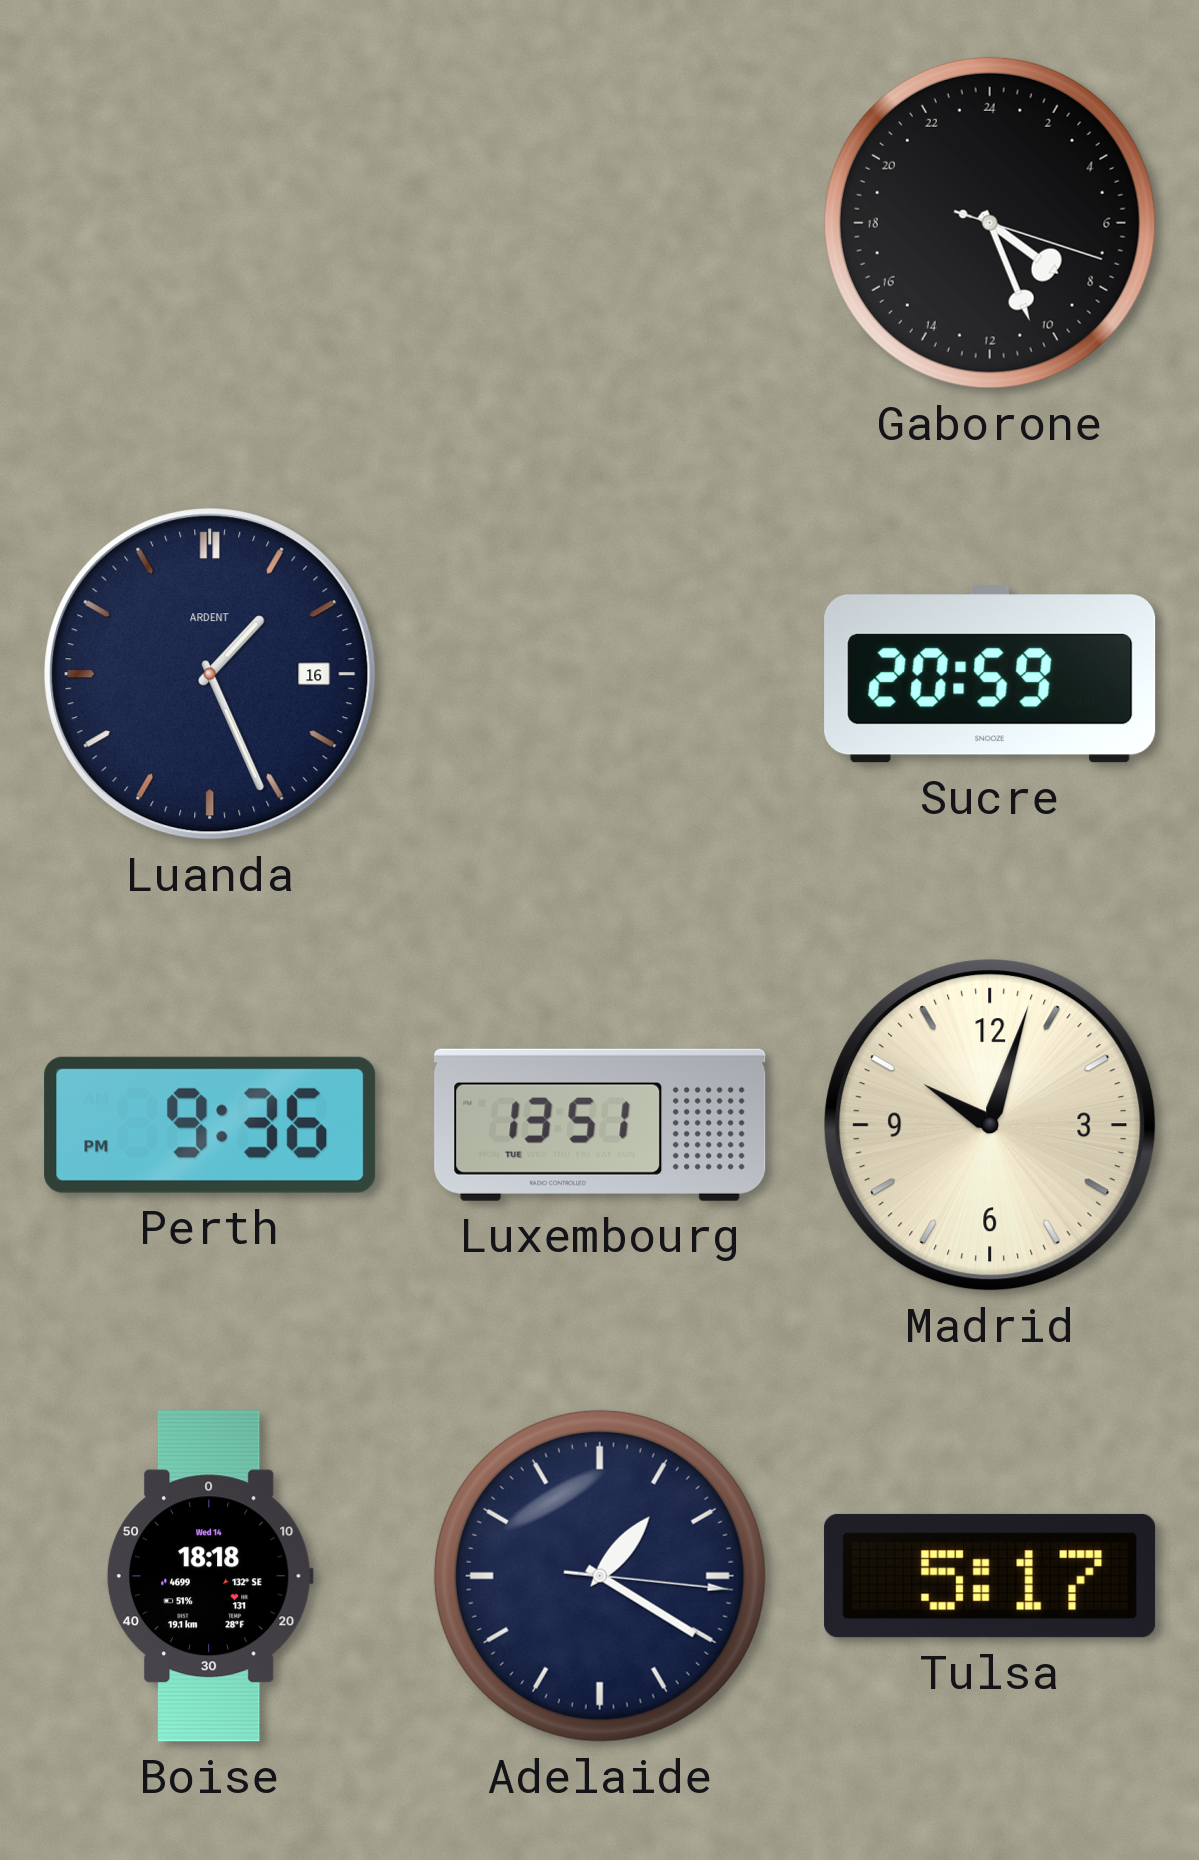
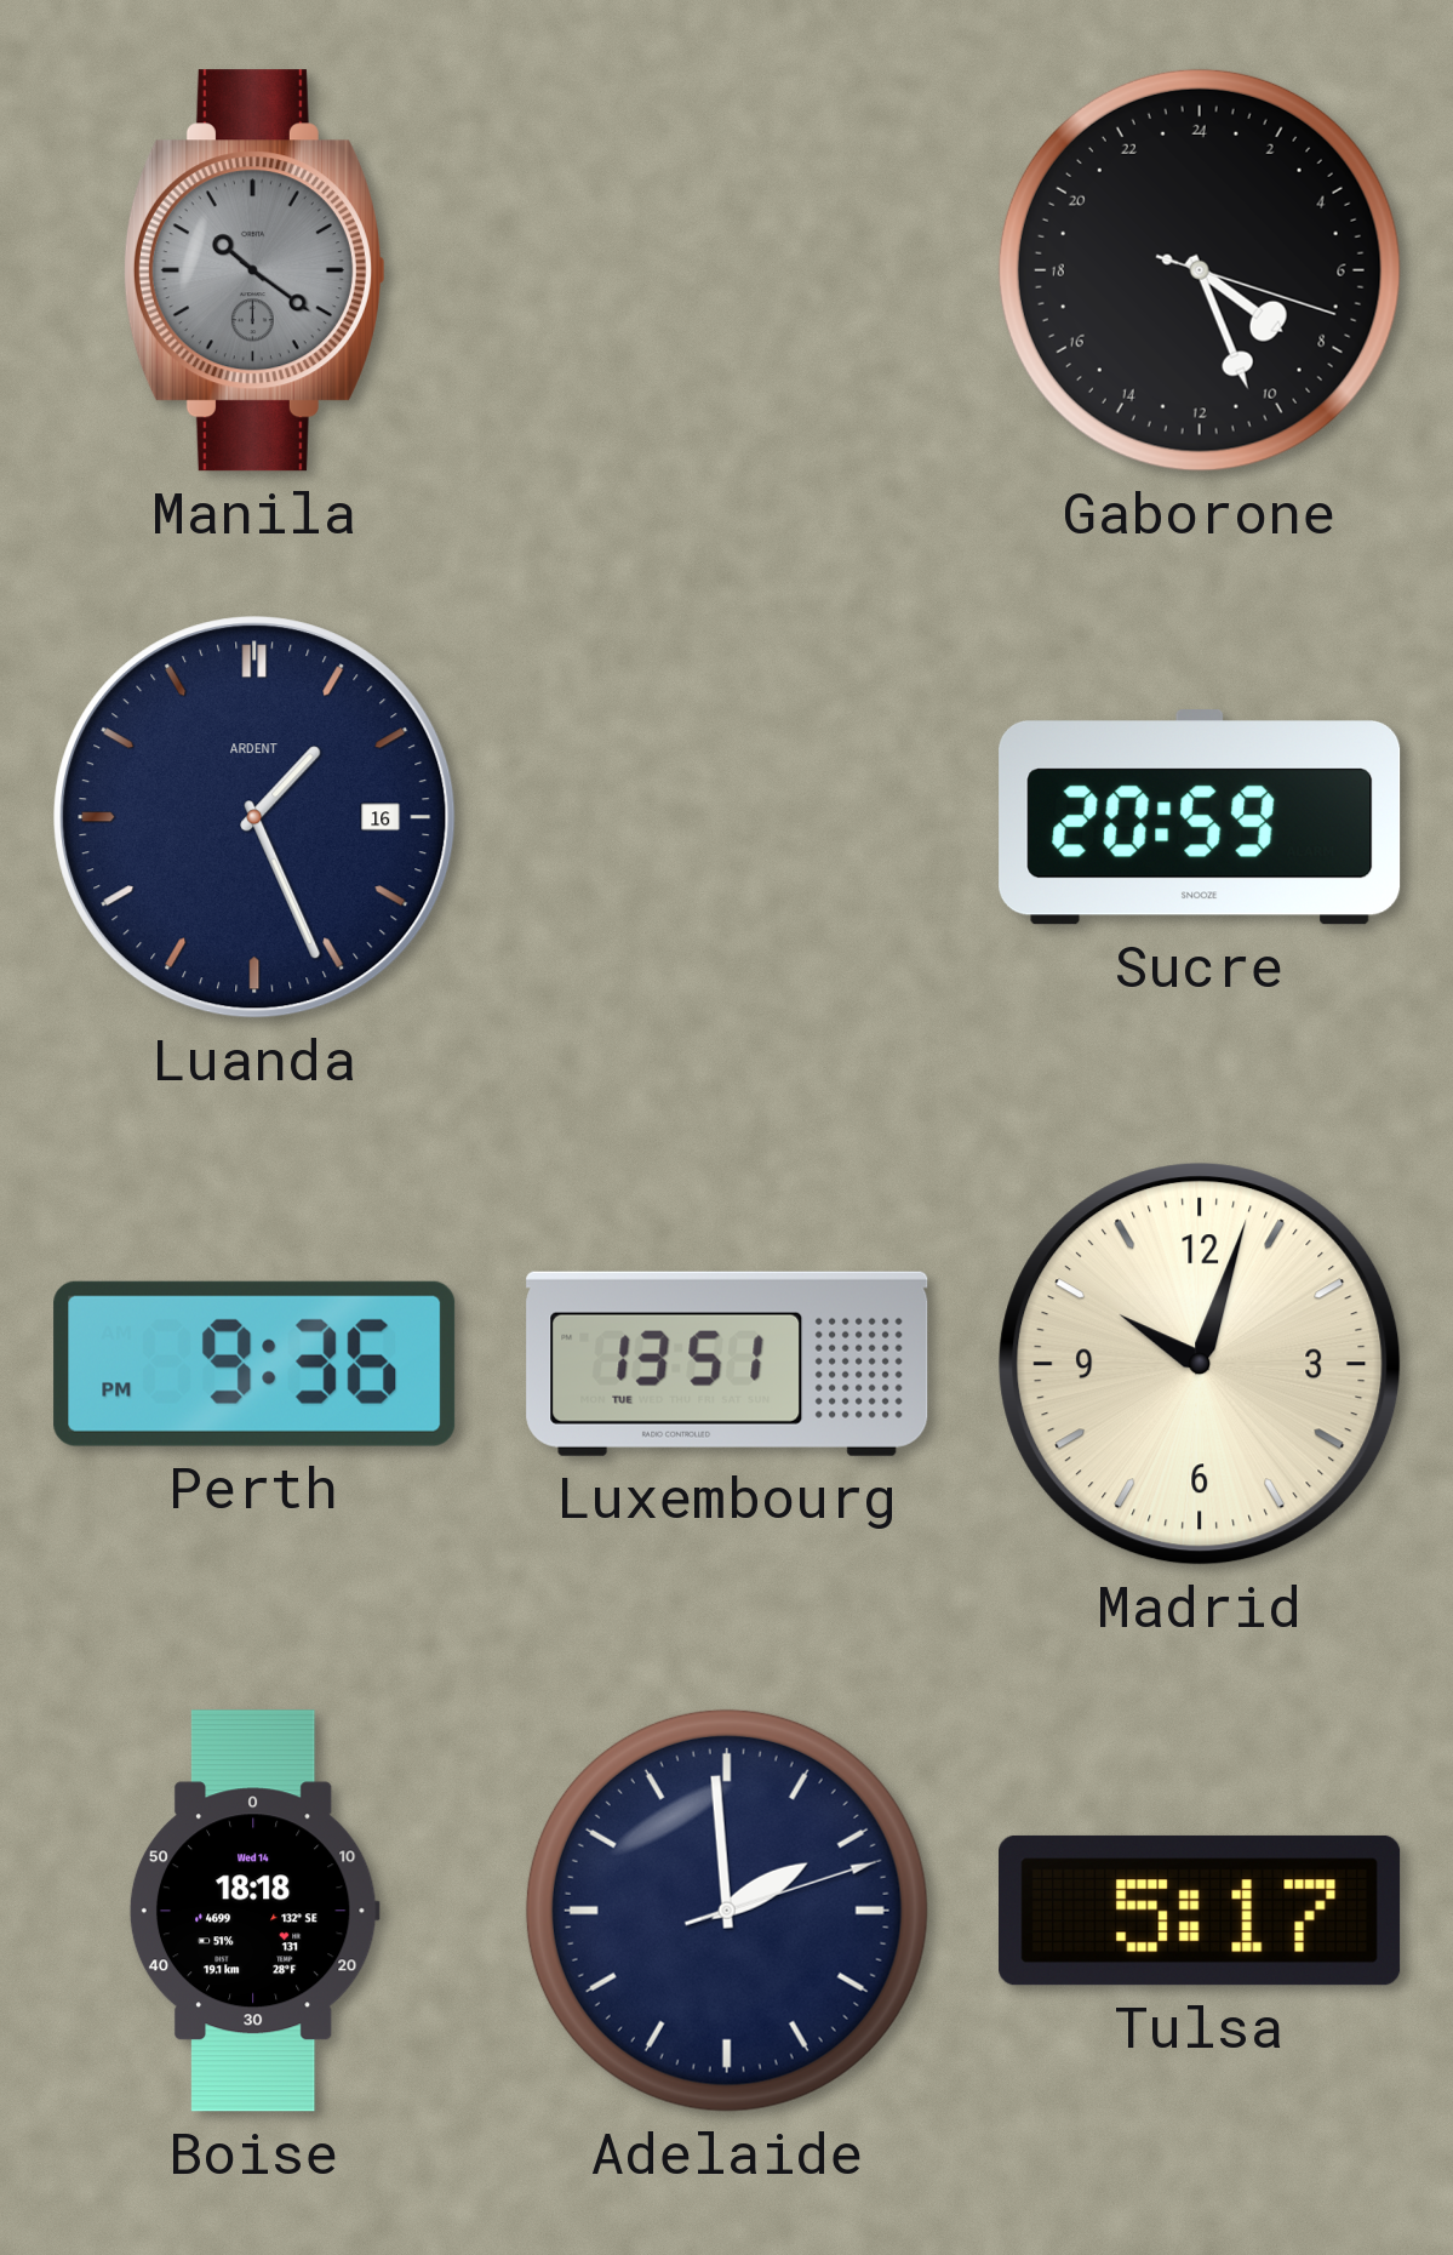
Manila: none -> 10:21 (254, 270)
Adelaide: 1:20 -> 1:59 (727, 1911)
